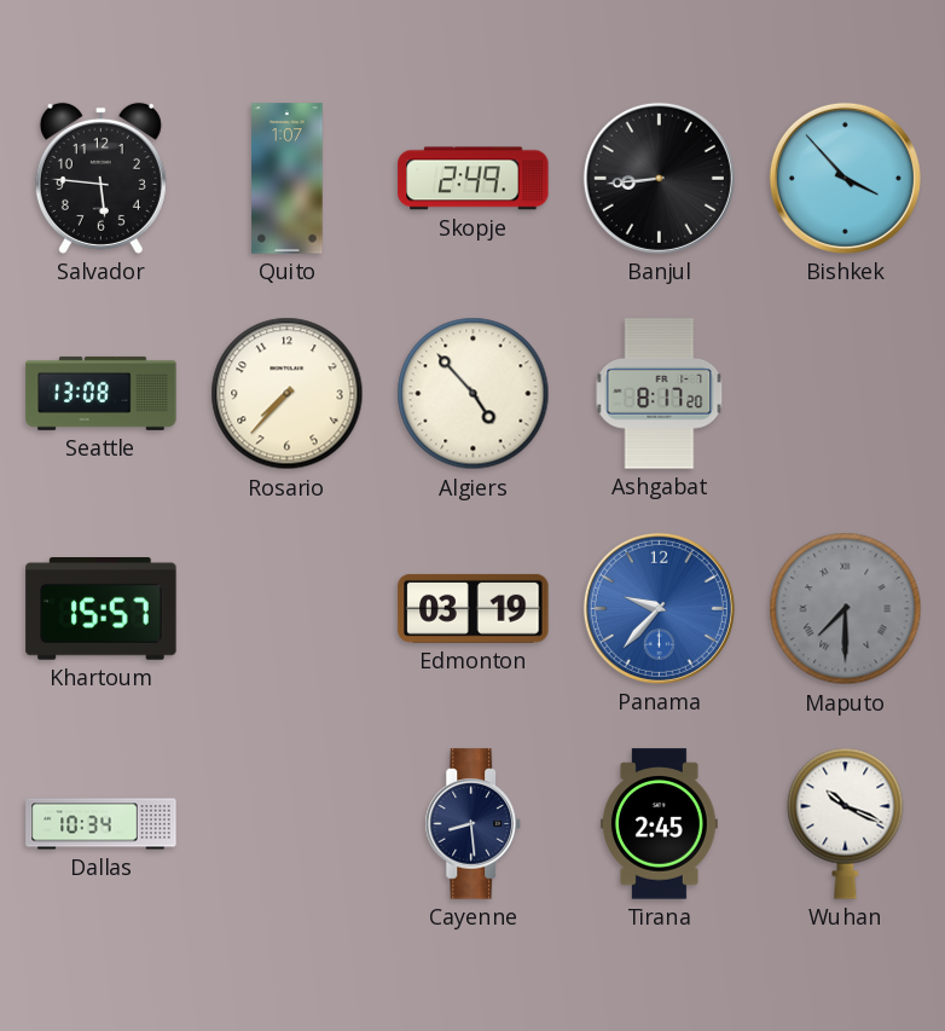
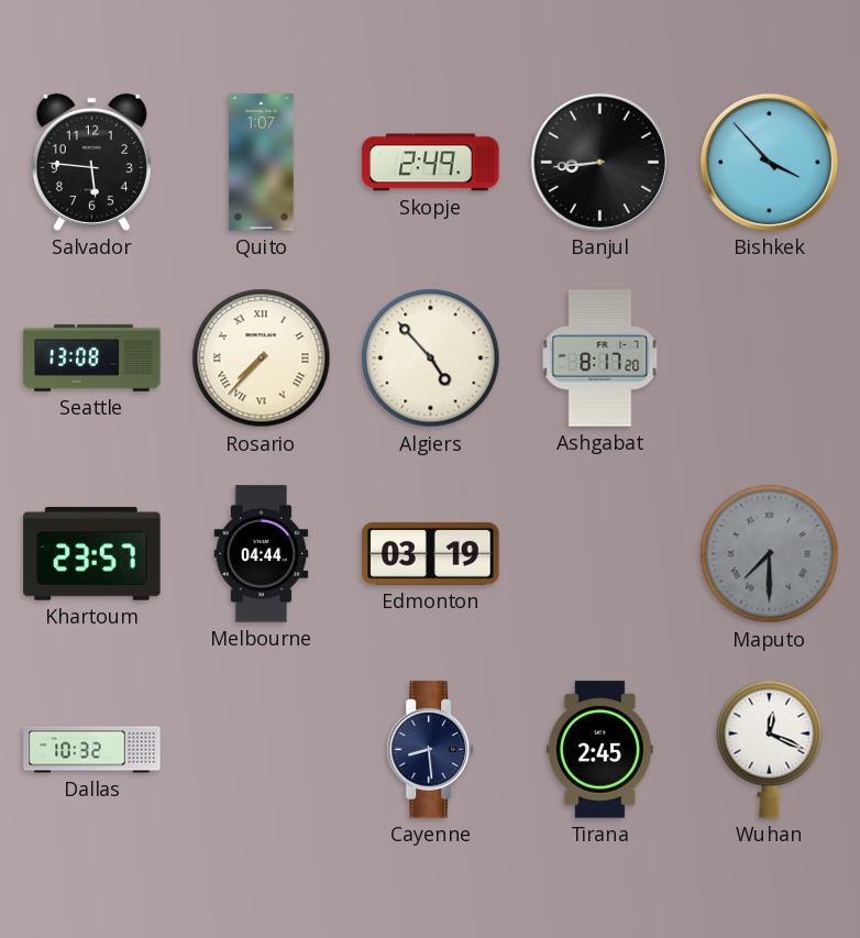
Rosario numerals: Arabic -> Roman (262, 358)
Khartoum: 15:57 -> 23:57 (92, 554)
Melbourne: none -> 04:44 (262, 554)
Panama: 9:37 -> none (659, 608)
Dallas: 10:34 -> 10:32 (92, 750)
Wuhan: 10:19 -> 12:19 (770, 749)
